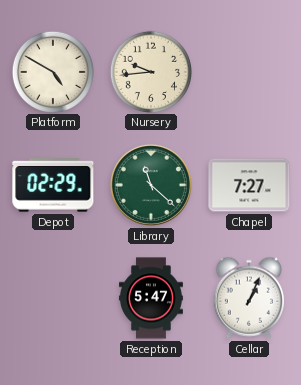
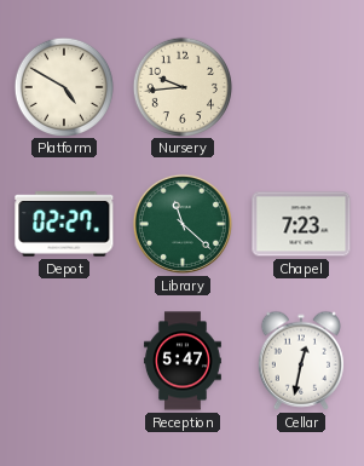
Depot: 02:29 -> 02:27 (64, 224)
Chapel: 7:27 -> 7:23 (301, 224)
Cellar: 1:04 -> 12:32 (301, 361)
